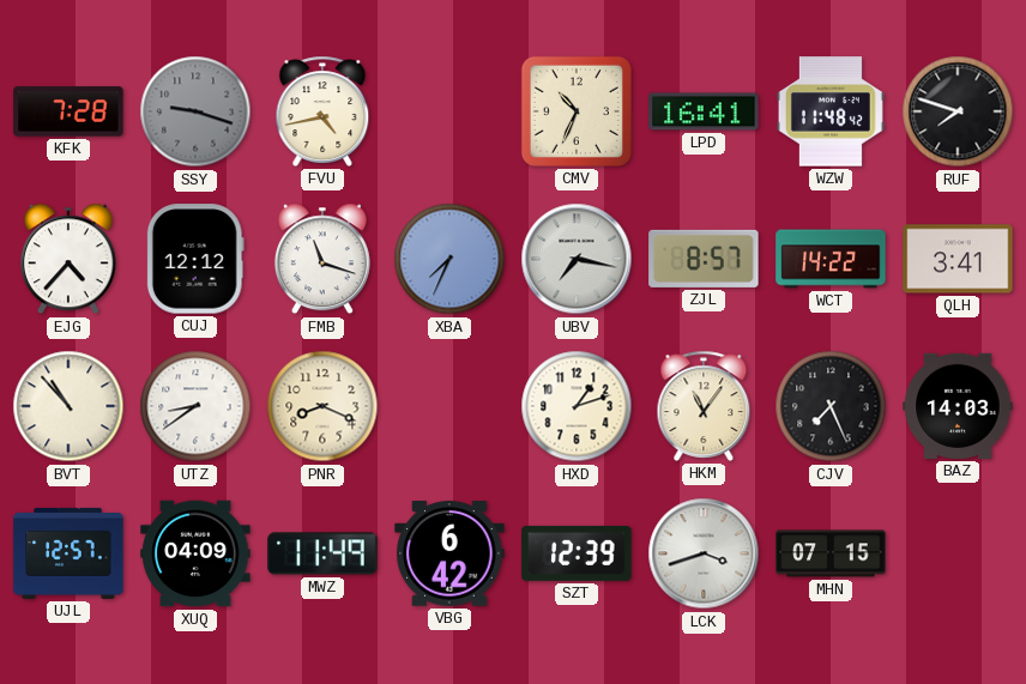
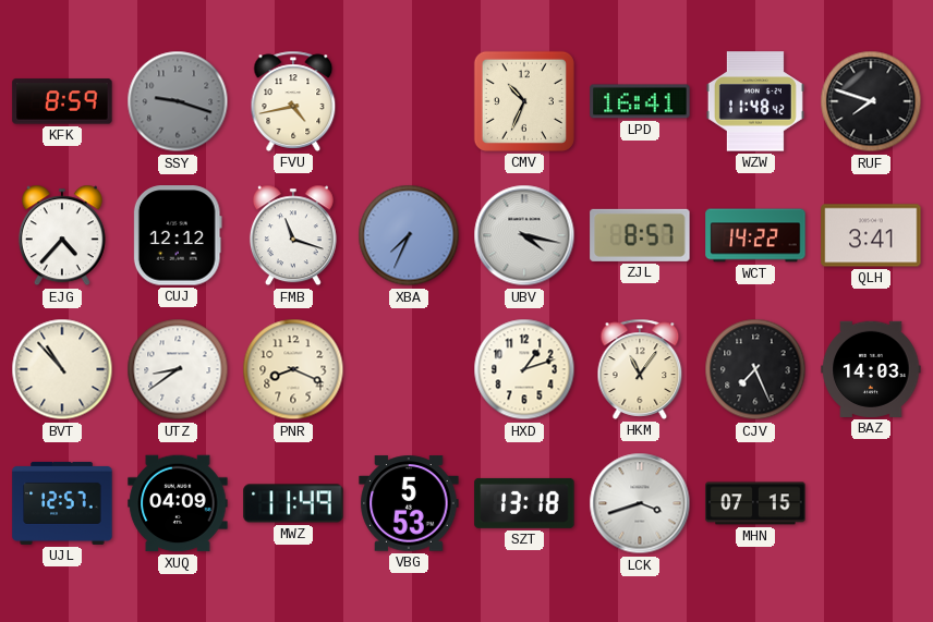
KFK: 7:28 -> 8:59 (62, 101)
UBV: 7:17 -> 4:17 (524, 235)
VBG: 6:42 -> 5:53 (409, 503)
SZT: 12:39 -> 13:18 (524, 503)
